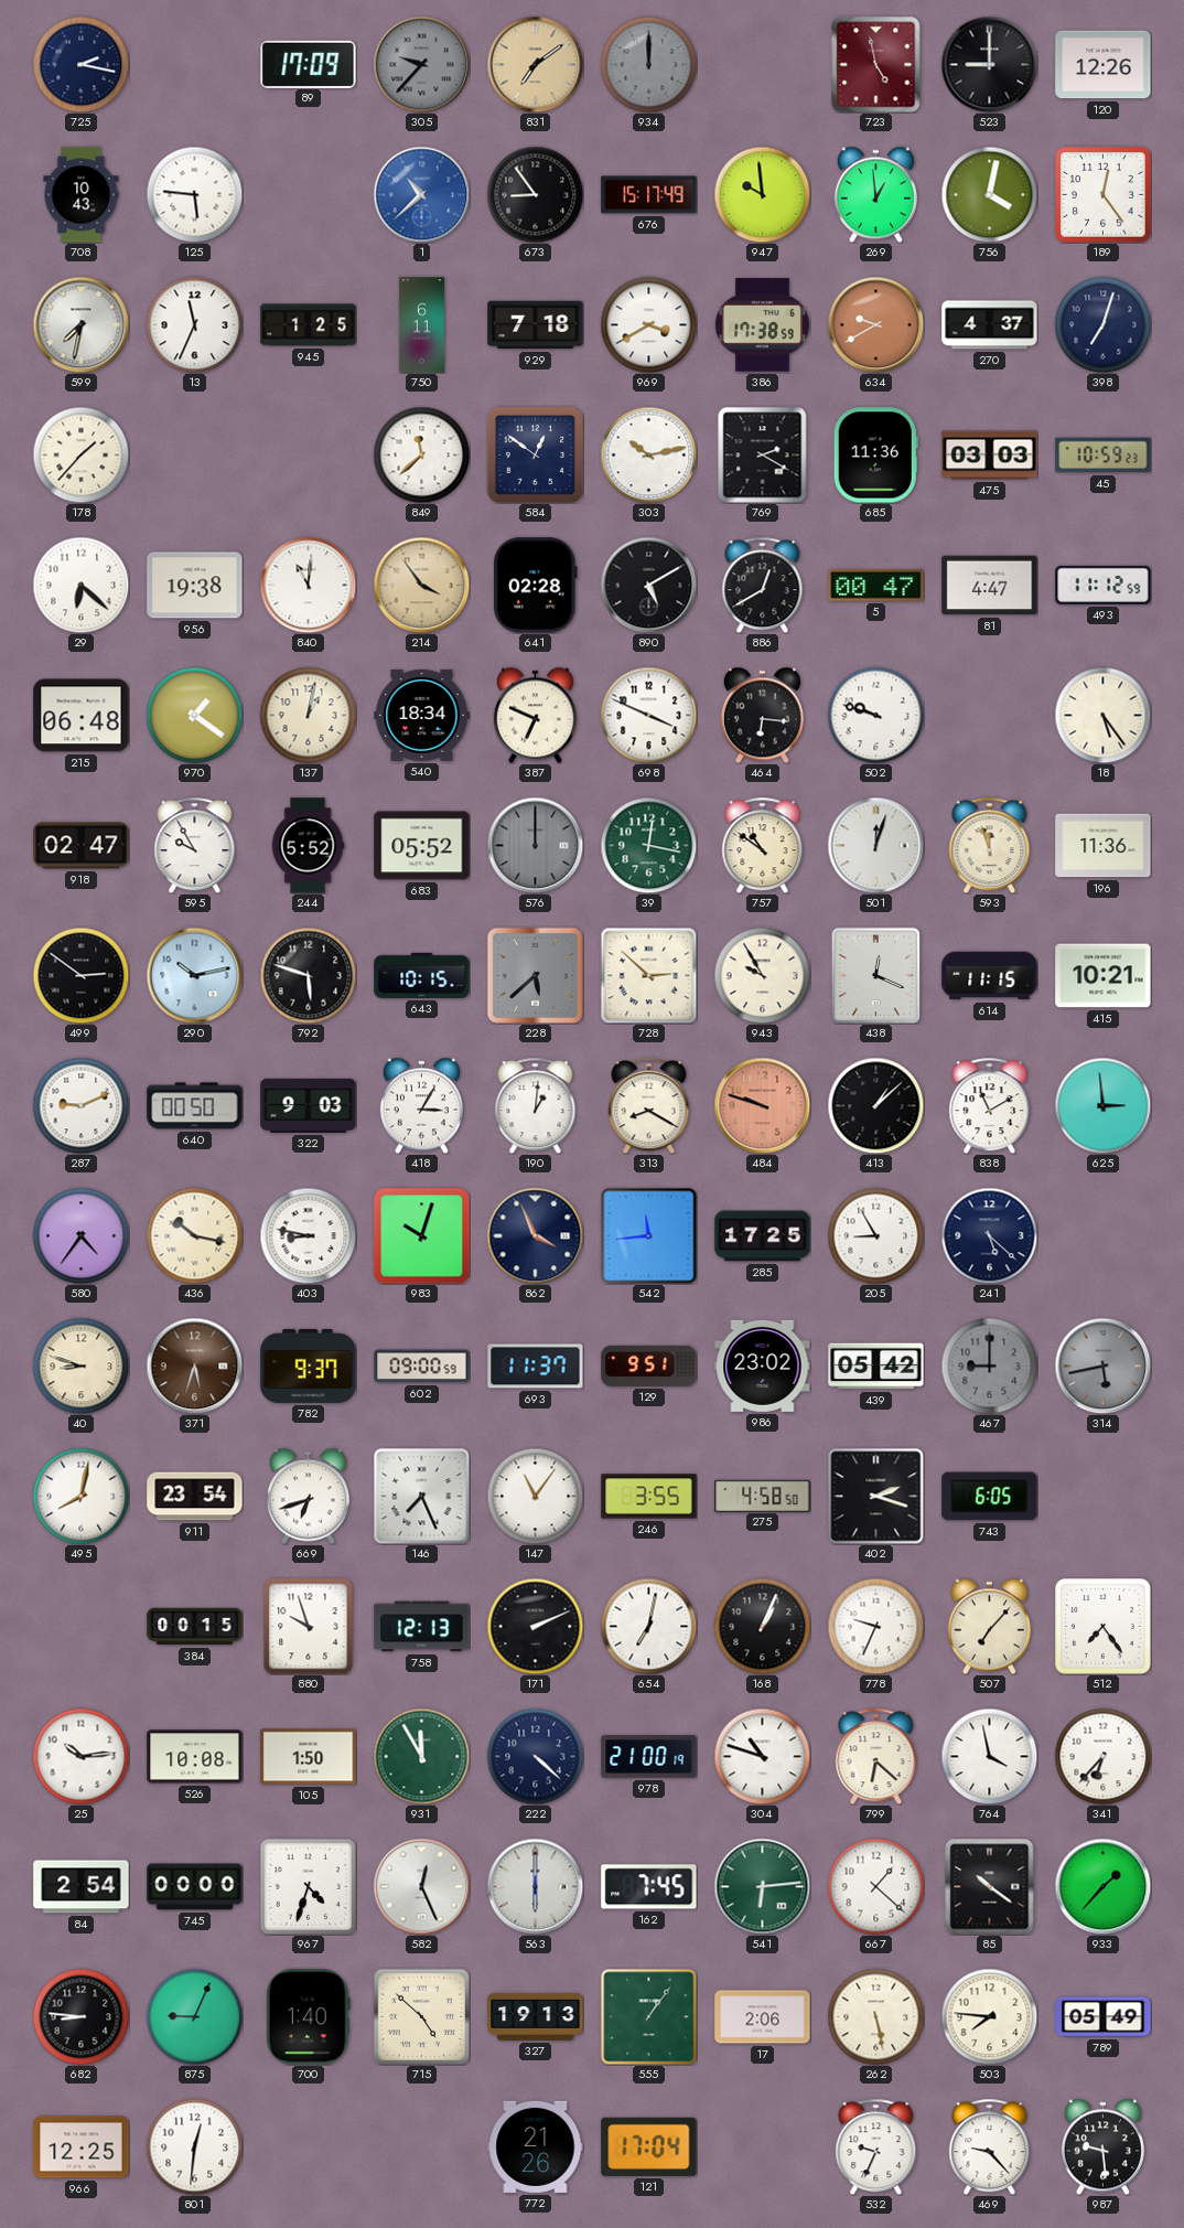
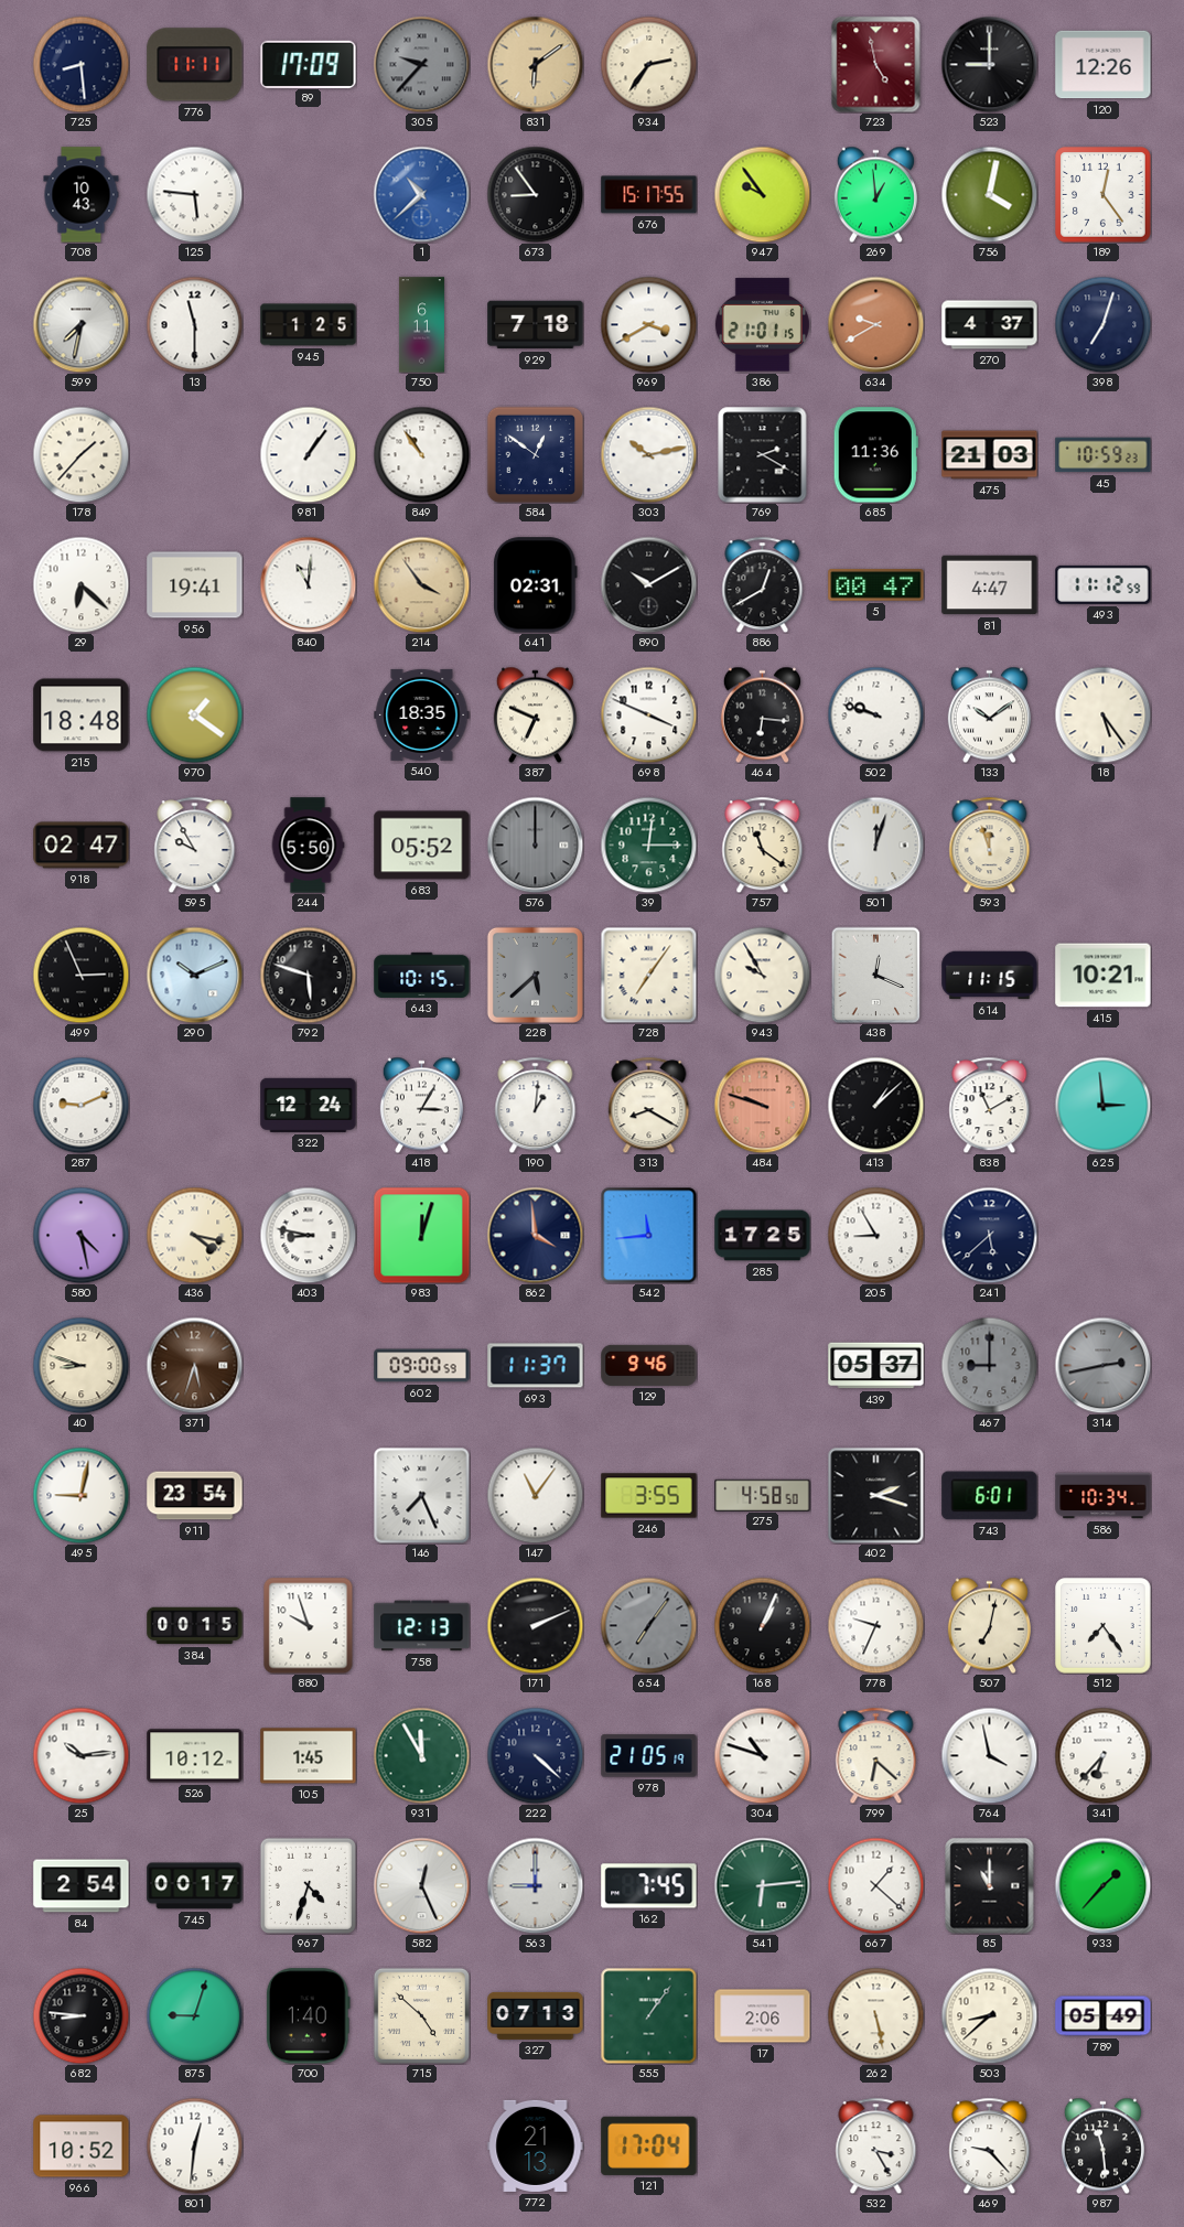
725: 2:17 -> 8:29 (80, 64)
776: none -> 11:11 (195, 65)
831: 7:09 -> 6:09 (535, 64)
934: 12:00 -> 2:36 (648, 64)
934 dial: grey -> cream (648, 64)
676: 15:17:49 -> 15:17:55 (649, 195)
947: 9:59 -> 9:54 (762, 194)
13: 11:34 -> 11:30 (194, 324)
386: 17:38 -> 21:01 (762, 325)
981: none -> 1:06 (308, 454)
849: 11:38 -> 10:54 (421, 454)
475: 03:03 -> 21:03 (990, 455)
956: 19:38 -> 19:41 (195, 585)
641: 02:28 -> 02:31 (536, 585)
890: 5:10 -> 10:10 (648, 584)
215: 06:48 -> 18:48 (82, 716)
137: 1:02 -> none (308, 715)
540: 18:34 -> 18:35 (422, 714)
133: none -> 10:09 (989, 714)
244: 5:52 -> 5:50 (308, 846)
39: 12:17 -> 12:15 (648, 844)
757: 10:51 -> 11:21 (763, 844)
196: 11:36 -> none (1104, 846)
499: 2:51 -> 2:56 (80, 975)
290: 10:13 -> 10:11 (194, 975)
728: 2:52 -> 7:06 (648, 975)
640: 00:50 -> none (195, 1106)
322: 9:03 -> 12:24 (309, 1105)
580: 4:36 -> 4:28 (80, 1235)
436: 10:17 -> 4:17 (194, 1235)
983: 10:03 -> 12:03 (421, 1235)
862: 3:56 -> 3:59 (535, 1235)
241: 5:22 -> 5:38 (989, 1235)
782: 9:37 -> none (309, 1365)
129: 9:51 -> 9:46 (649, 1365)
986: 23:02 -> none (763, 1365)
439: 05:42 -> 05:37 (876, 1366)
314: 5:43 -> 2:43 (1102, 1365)
495: 8:02 -> 9:02 (80, 1495)
669: 6:42 -> none (308, 1496)
743: 6:05 -> 6:01 (990, 1496)
586: none -> 10:34 (1104, 1496)
654: 7:02 -> 7:06 (648, 1625)
654 dial: white -> grey (648, 1625)
507: 7:07 -> 7:02 (989, 1625)
526: 10:08 -> 10:12 (195, 1756)
105: 1:50 -> 1:45 (309, 1756)
978: 21:00 -> 21:05 (649, 1756)
745: 00:00 -> 00:17 (195, 1886)
563: 6:00 -> 9:00 (535, 1885)
85: 10:21 -> 11:00 (990, 1885)
875: 9:04 -> 9:03 (194, 2015)
327: 19:13 -> 07:13 (536, 2015)
503: 7:46 -> 8:38 (989, 2015)
966: 12:25 -> 10:52 (82, 2147)
772: 21:26 -> 21:13 (536, 2145)
532: 9:34 -> 3:25 (876, 2145)
987: 9:29 -> 11:29 (1102, 2145)
